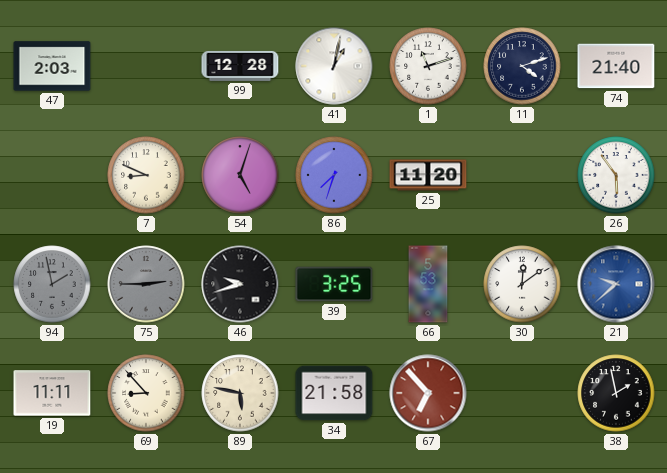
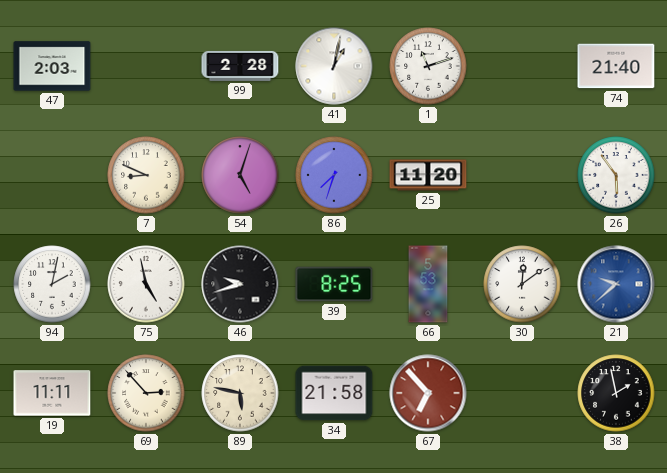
99: 12:28 -> 2:28 (240, 66)
11: 4:12 -> none (522, 66)
94: 1:58 -> 2:02 (52, 284)
94 dial: grey -> white (52, 284)
75: 2:45 -> 4:58 (146, 284)
75 dial: grey -> white (146, 284)
39: 3:25 -> 8:25 (334, 284)
69: 8:53 -> 2:53 (146, 393)
